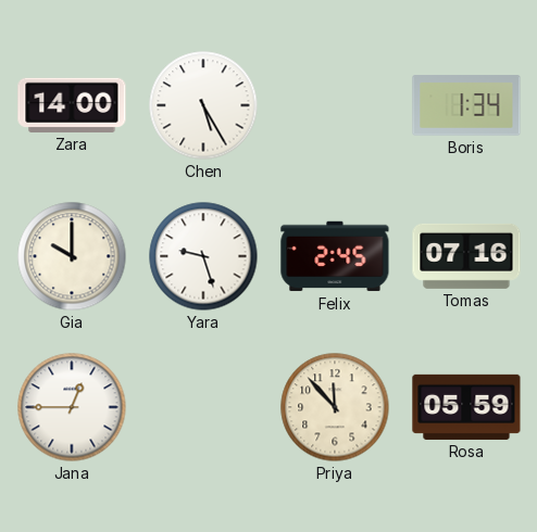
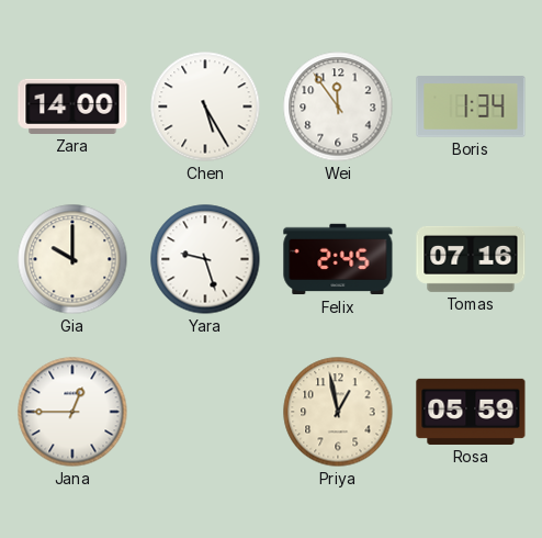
Wei: none -> 11:54 (338, 107)
Priya: 11:53 -> 12:58 (338, 412)
